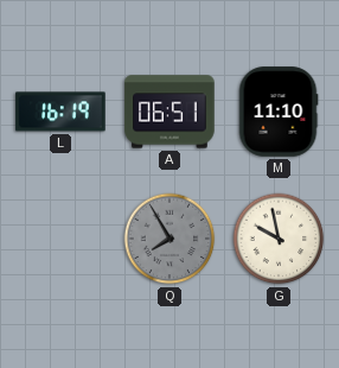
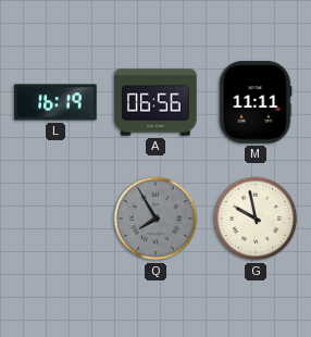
A: 06:51 -> 06:56 (155, 102)
M: 11:10 -> 11:11 (256, 102)
